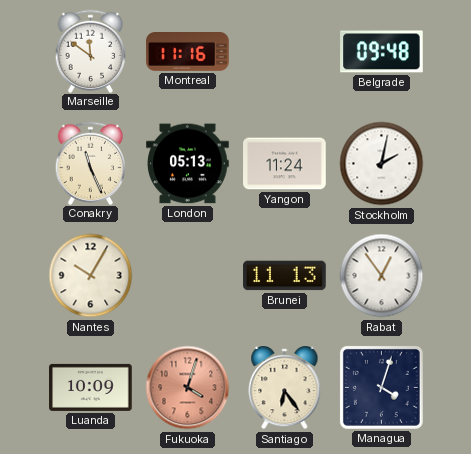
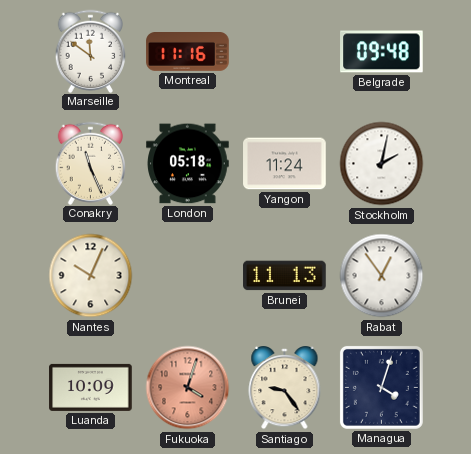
London: 05:13 -> 05:18 (188, 164)
Nantes: 10:05 -> 10:04 (91, 276)
Santiago: 6:24 -> 9:24 (285, 389)
